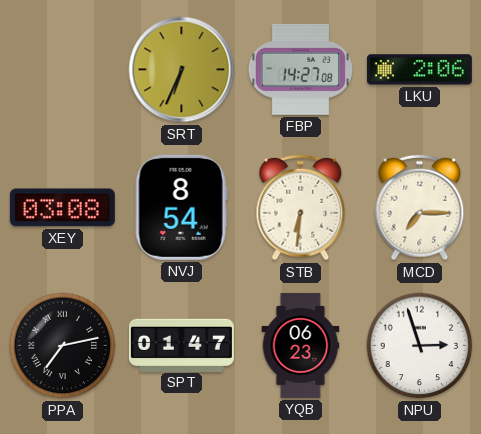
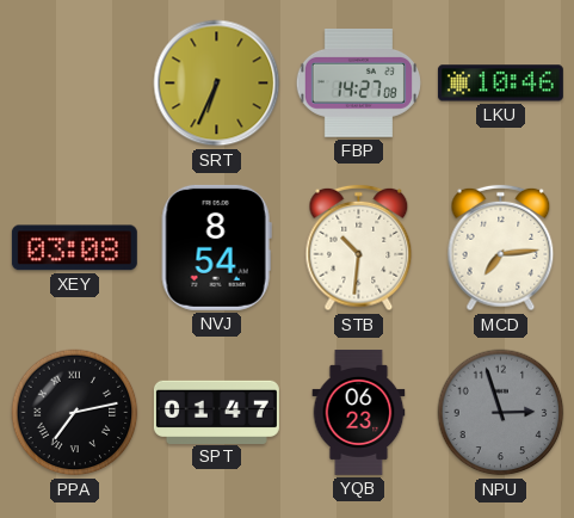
LKU: 2:06 -> 10:46 (500, 84)
STB: 6:31 -> 10:31 (359, 248)
MCD: 7:15 -> 7:14 (501, 248)
NPU dial: white -> grey (501, 413)
